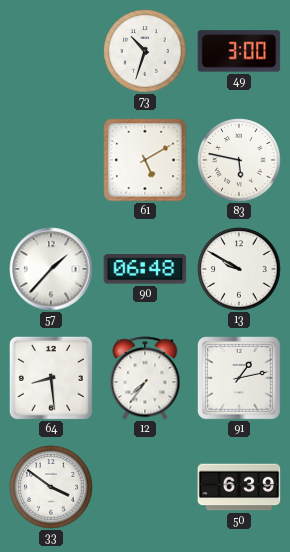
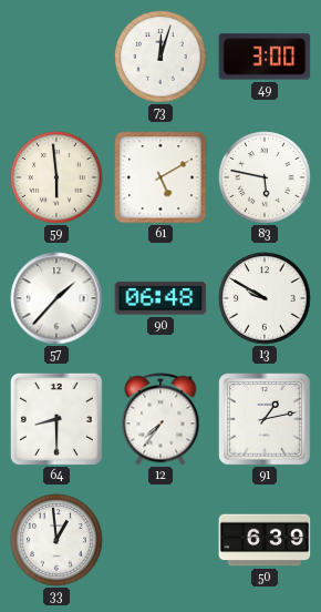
73: 10:33 -> 12:03 (161, 57)
59: none -> 5:59 (56, 177)
64: 8:29 -> 8:30 (56, 419)
33: 3:51 -> 12:59 (56, 540)
